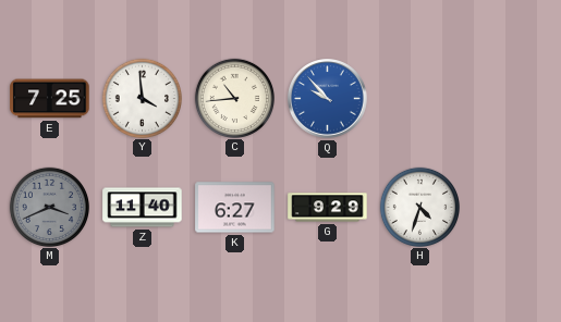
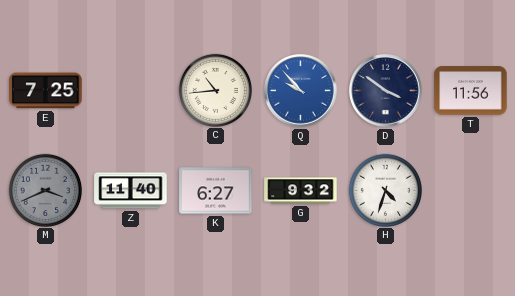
Y: 3:59 -> none (142, 98)
D: none -> 3:51 (386, 91)
T: none -> 11:56 (471, 91)
G: 9:29 -> 9:32 (301, 191)
